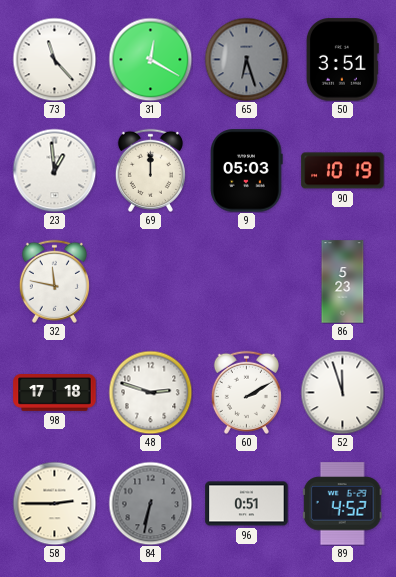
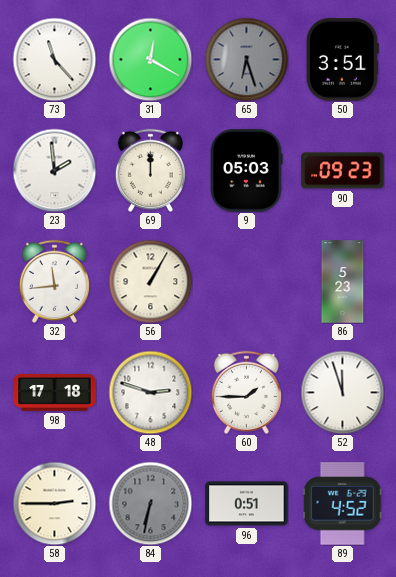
23: 12:59 -> 1:59 (54, 170)
90: 10:19 -> 09:23 (343, 171)
32: 11:47 -> 11:44 (54, 281)
56: none -> 1:05 (150, 281)
60: 2:10 -> 1:45 (246, 392)
